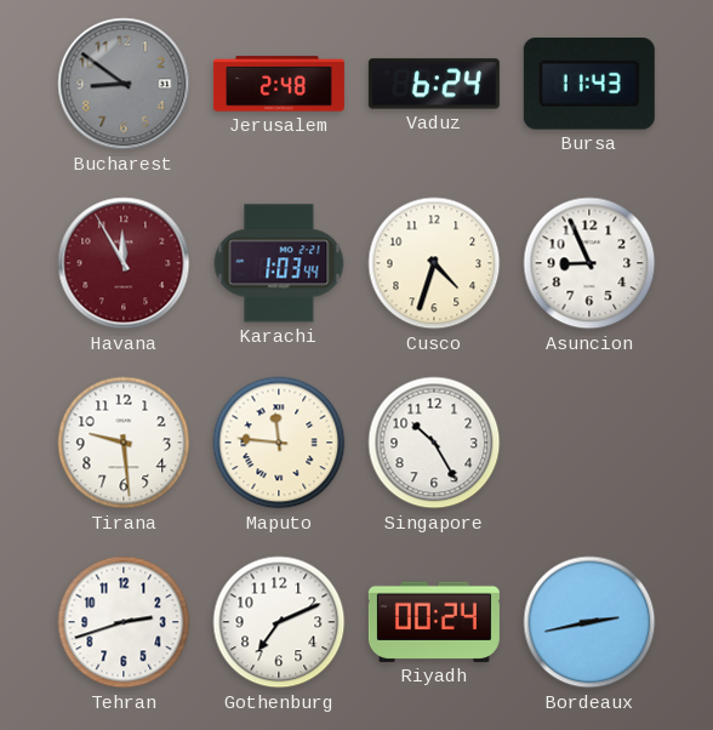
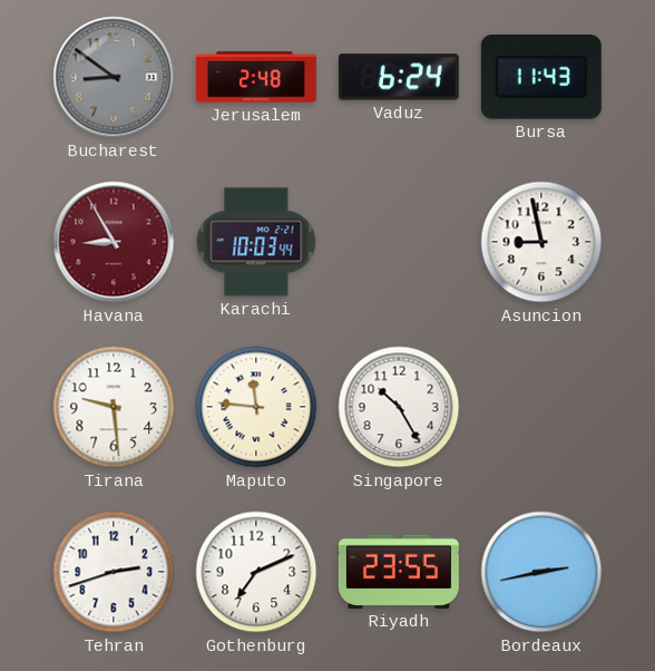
Havana: 11:55 -> 8:55 (114, 242)
Karachi: 1:03 -> 10:03 (256, 242)
Cusco: 4:33 -> none (434, 263)
Asuncion: 8:56 -> 8:58 (541, 242)
Riyadh: 00:24 -> 23:55 (399, 572)
